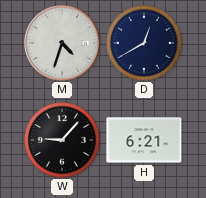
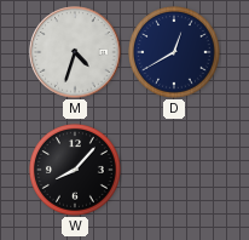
W: 9:07 -> 8:07 (76, 171)
H: 6:21 -> none (144, 140)
